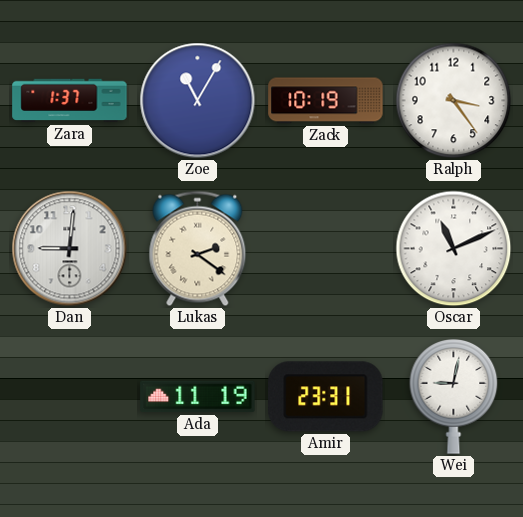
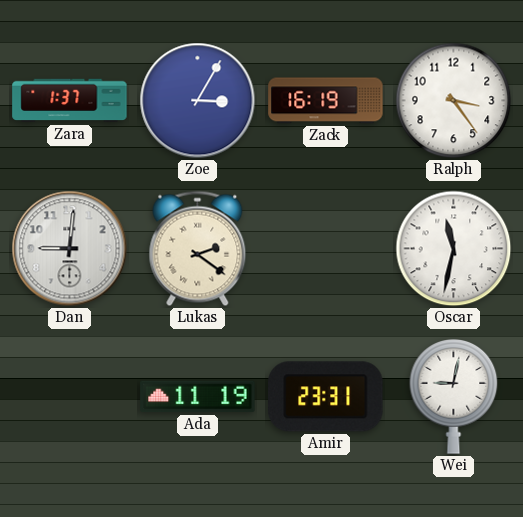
Zoe: 11:05 -> 3:05 (198, 101)
Zack: 10:19 -> 16:19 (326, 101)
Oscar: 11:11 -> 11:32 (454, 249)
